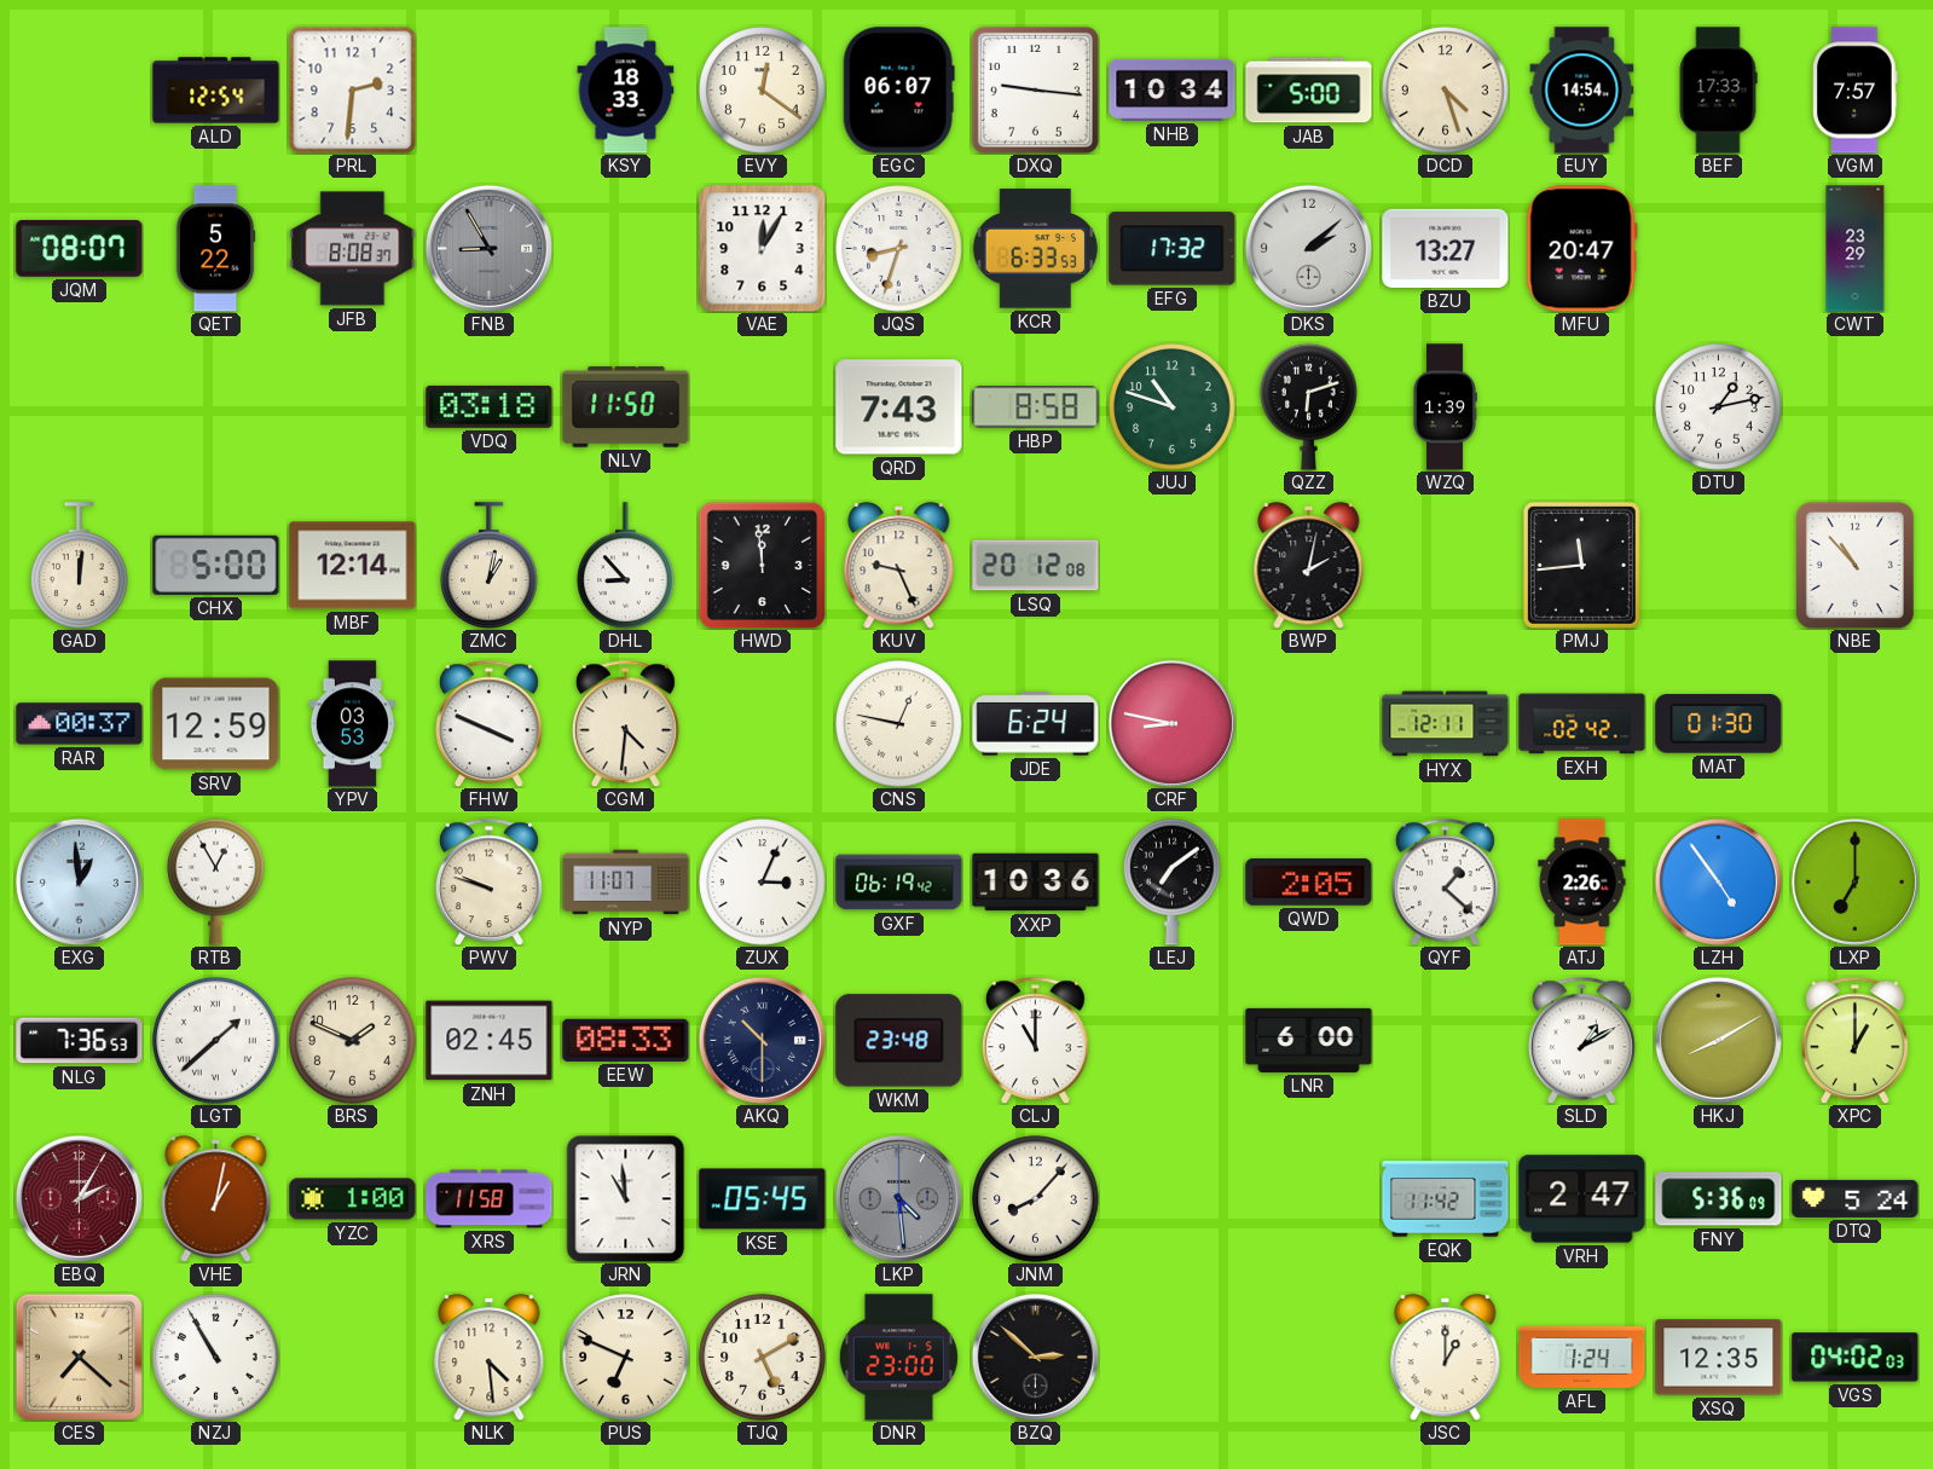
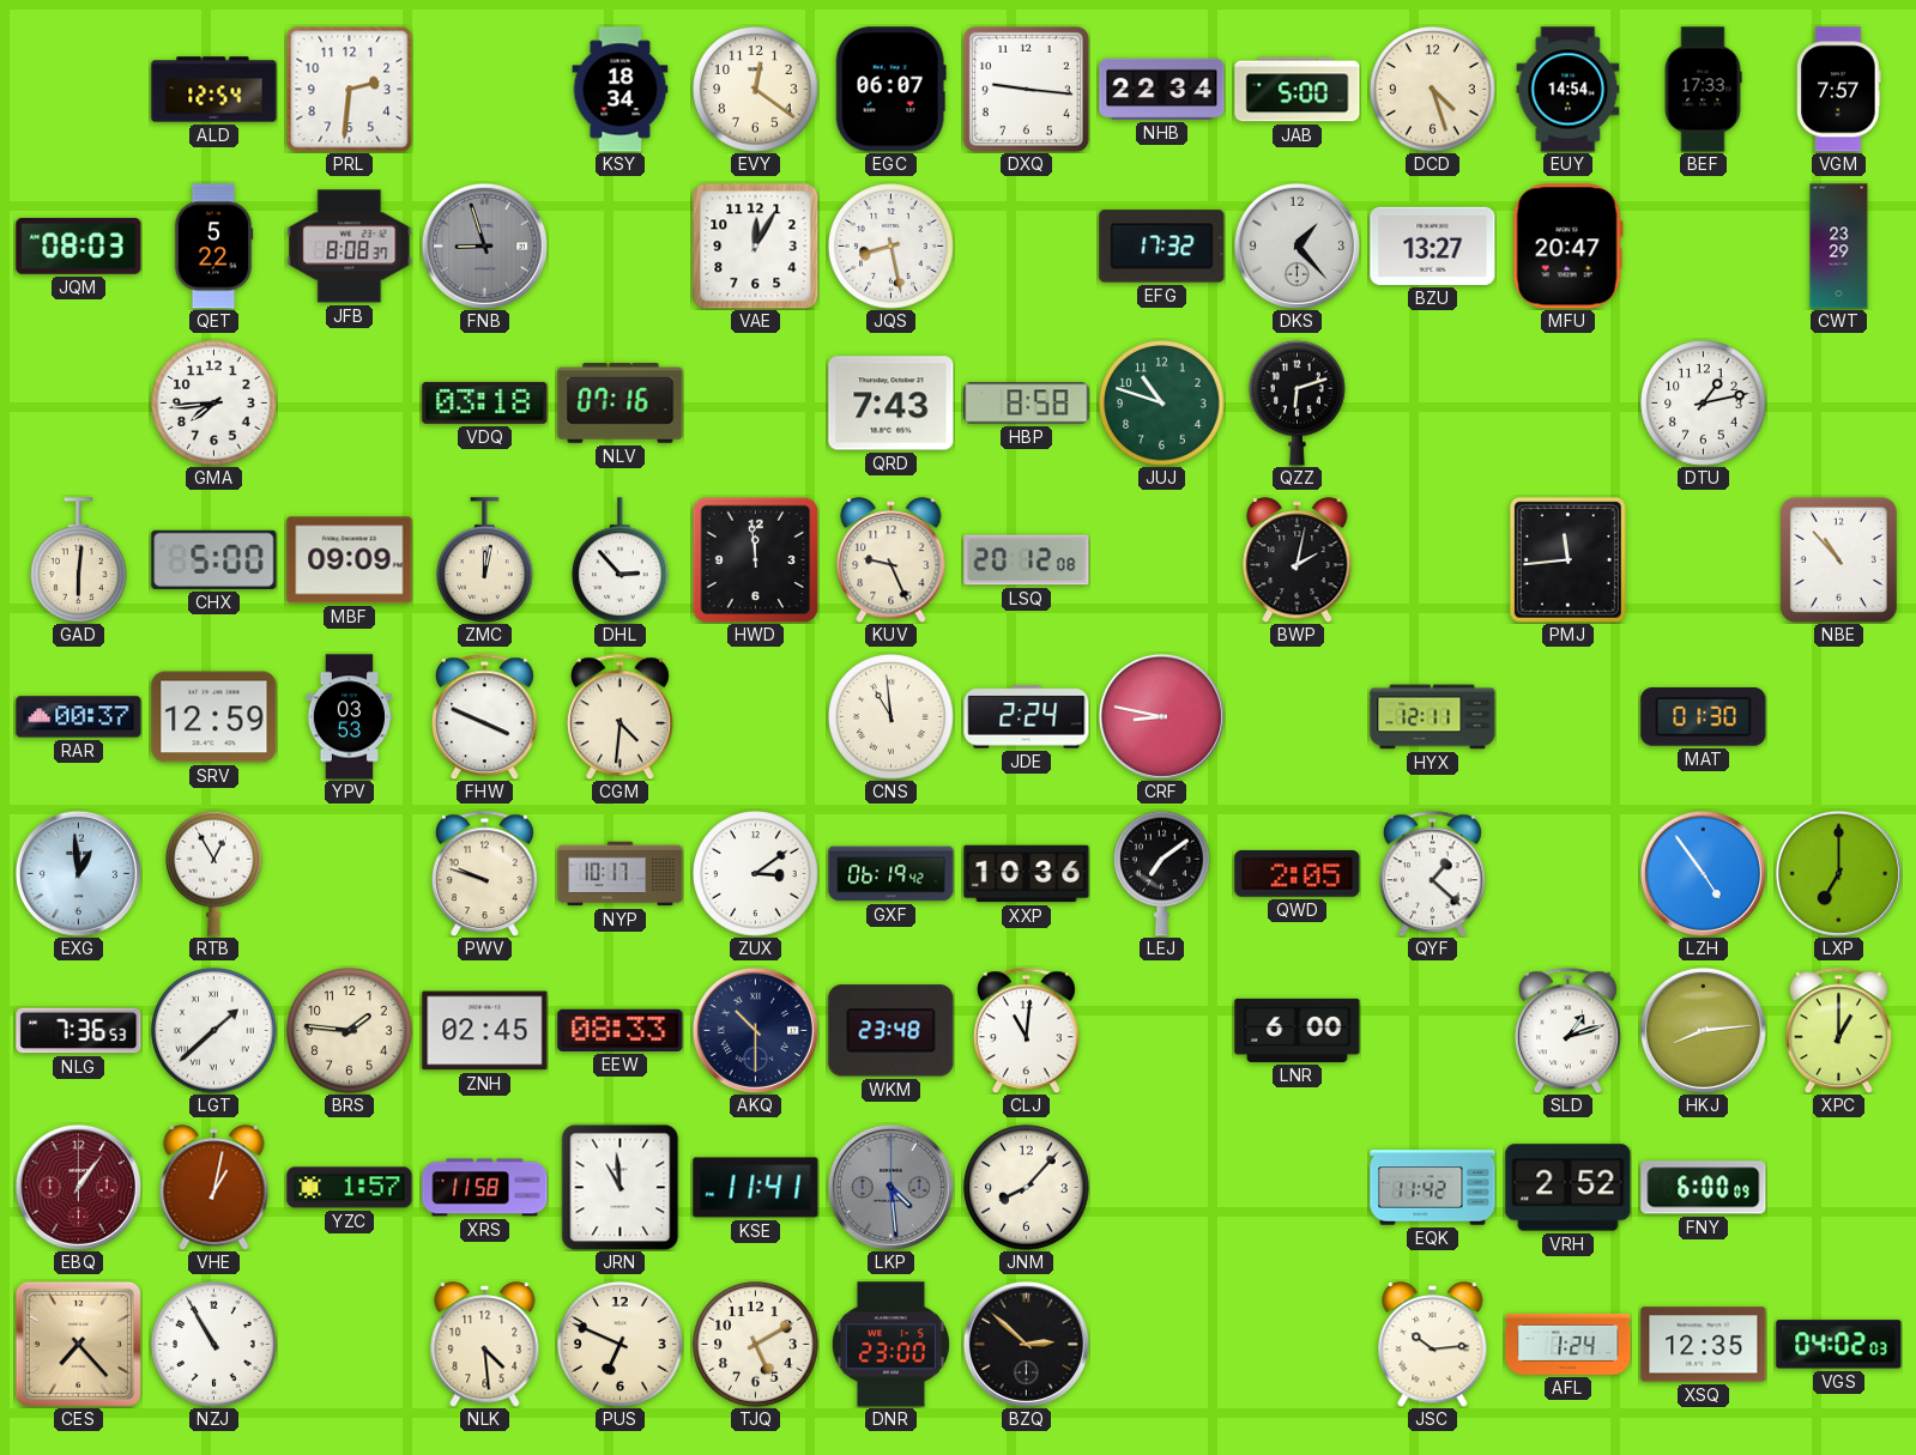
KSY: 18:33 -> 18:34 (621, 90)
NHB: 10:34 -> 22:34 (1162, 89)
JQM: 08:07 -> 08:03 (79, 247)
FNB: 8:55 -> 8:57 (484, 245)
JQS: 8:33 -> 8:28 (891, 247)
KCR: 6:33 -> none (1035, 249)
DKS: 2:08 -> 1:23 (1297, 245)
GMA: none -> 7:44 (214, 404)
NLV: 11:50 -> 07:16 (621, 404)
WZQ: 1:39 -> none (1445, 407)
GAD: 12:01 -> 6:01 (79, 559)
MBF: 12:14 -> 09:09 (350, 560)
ZMC: 1:02 -> 12:02 (485, 559)
DHL: 8:53 -> 2:53 (621, 559)
CNS: 12:47 -> 10:59 (891, 717)
JDE: 6:24 -> 2:24 (1027, 717)
EXH: 02:42 -> none (1582, 724)
NYP: 11:07 -> 10:17 (621, 874)
ZUX: 3:04 -> 3:09 (756, 874)
ATJ: 2:26 -> none (1582, 883)
BRS: 1:49 -> 1:46 (350, 1031)
CLJ: 11:00 -> 11:01 (1026, 1030)
SLD: 1:10 -> 1:12 (1567, 1030)
HKJ: 8:10 -> 8:14 (1703, 1030)
EBQ: 2:05 -> 1:06 (78, 1187)
YZC: 1:00 -> 1:57 (350, 1188)
KSE: 05:45 -> 11:41 (756, 1188)
VRH: 2:47 -> 2:52 (1569, 1188)
FNY: 5:36 -> 6:00 (1704, 1188)
DTQ: 5:24 -> none (1856, 1198)
CES: 7:22 -> 7:23 (78, 1344)
JSC: 1:00 -> 10:14 (1433, 1345)
